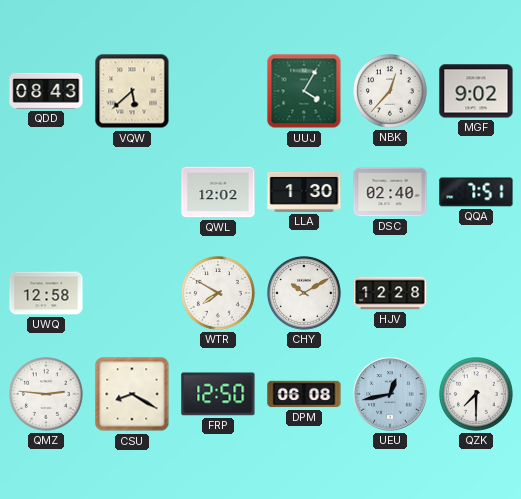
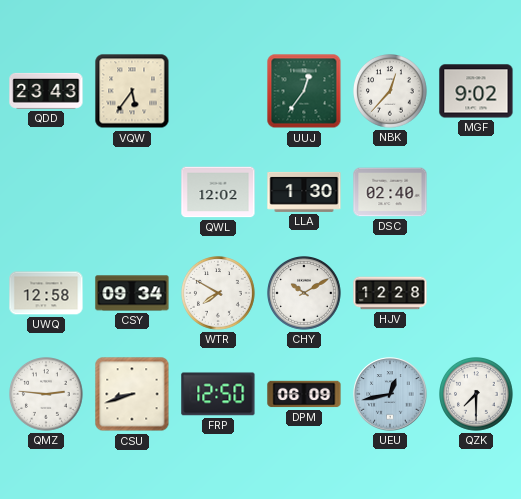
QDD: 08:43 -> 23:43 (46, 91)
VQW: 5:38 -> 5:36 (132, 91)
UUJ: 4:05 -> 12:36 (304, 91)
QQA: 7:51 -> none (476, 192)
CSY: none -> 09:34 (132, 293)
CSU: 8:20 -> 8:42 (132, 394)
DPM: 06:08 -> 06:09 (304, 394)
